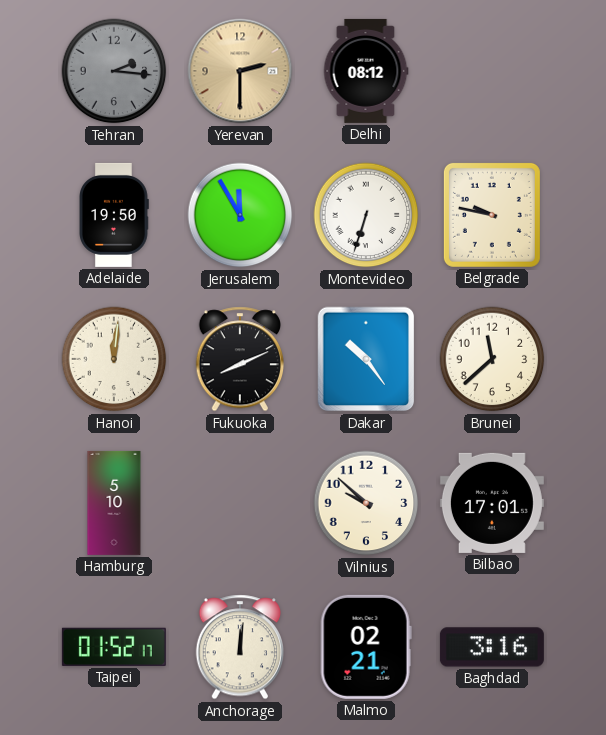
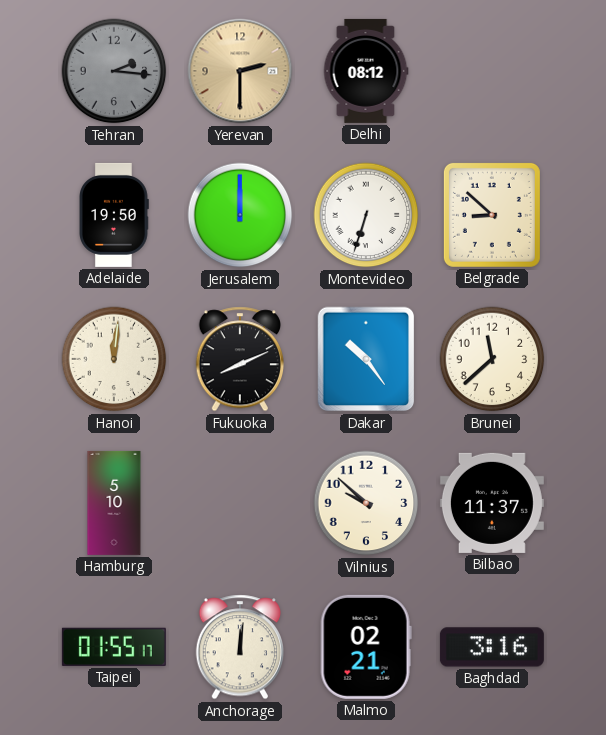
Jerusalem: 11:55 -> 12:00 (240, 215)
Belgrade: 9:47 -> 8:52 (492, 215)
Bilbao: 17:01 -> 11:37 (492, 503)
Taipei: 01:52 -> 01:55 (114, 647)
